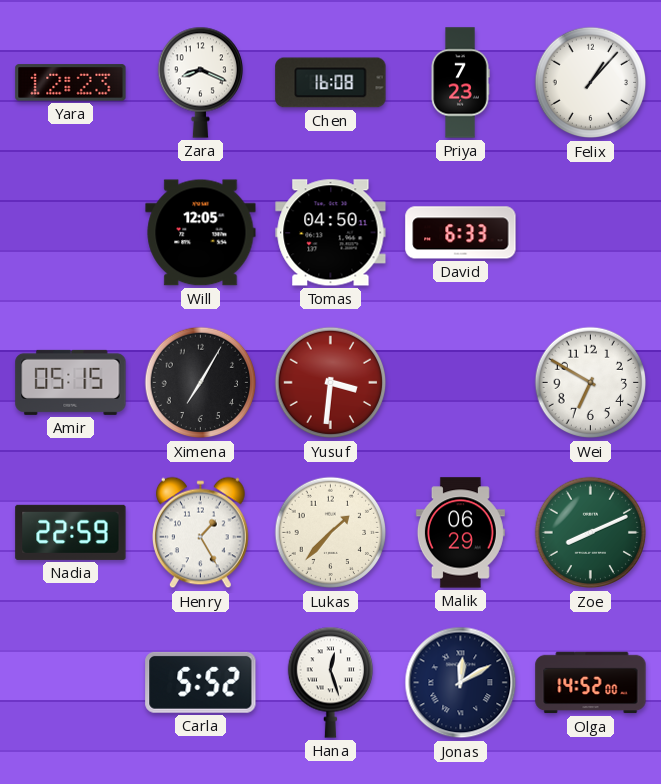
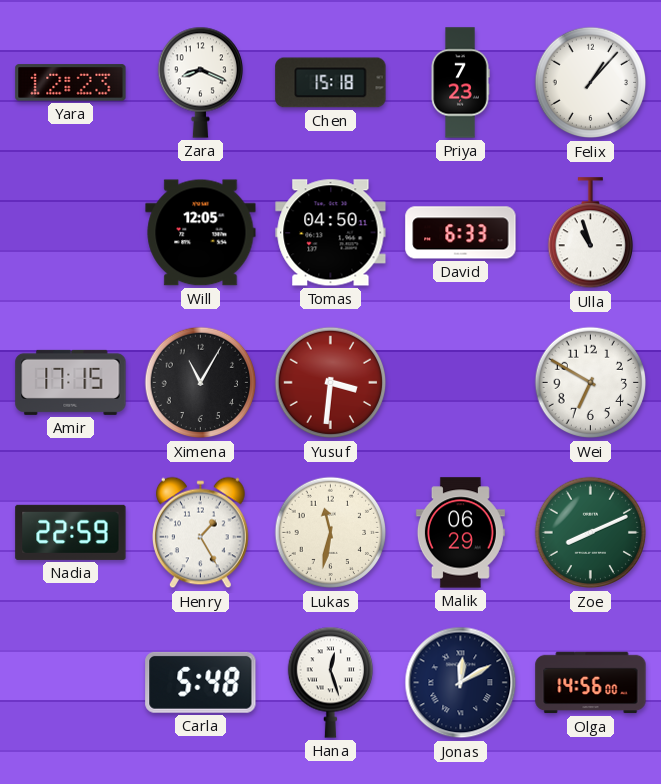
Chen: 16:08 -> 15:18 (331, 83)
Ulla: none -> 10:57 (590, 233)
Amir: 05:15 -> 17:15 (71, 382)
Ximena: 7:05 -> 11:05 (201, 383)
Lukas: 1:37 -> 11:32 (331, 533)
Carla: 5:52 -> 5:48 (201, 682)
Olga: 14:52 -> 14:56 (591, 683)
